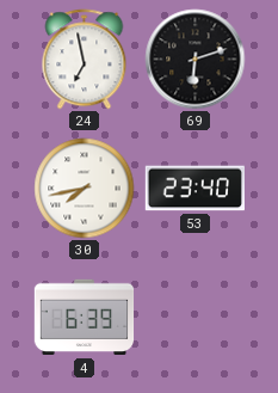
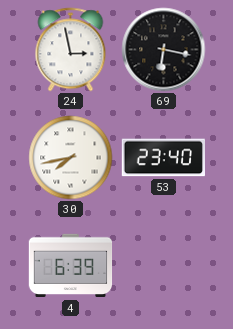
24: 6:58 -> 2:58 (71, 50)
69: 6:12 -> 6:17 (164, 50)
